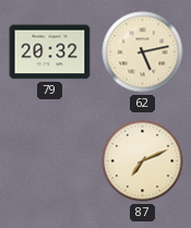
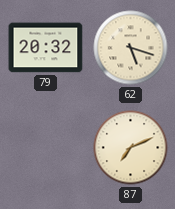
62: 5:13 -> 5:18 (131, 48)
